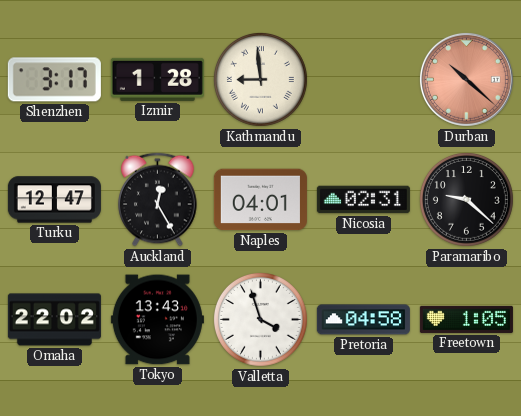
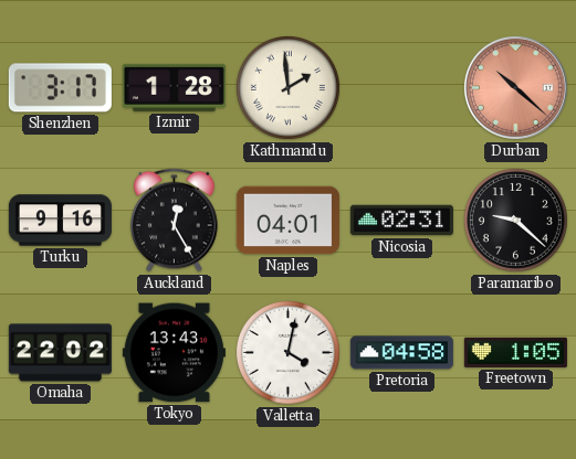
Kathmandu: 8:59 -> 1:59 (287, 87)
Turku: 12:47 -> 9:16 (60, 221)
Valletta: 3:57 -> 4:02 (287, 352)
